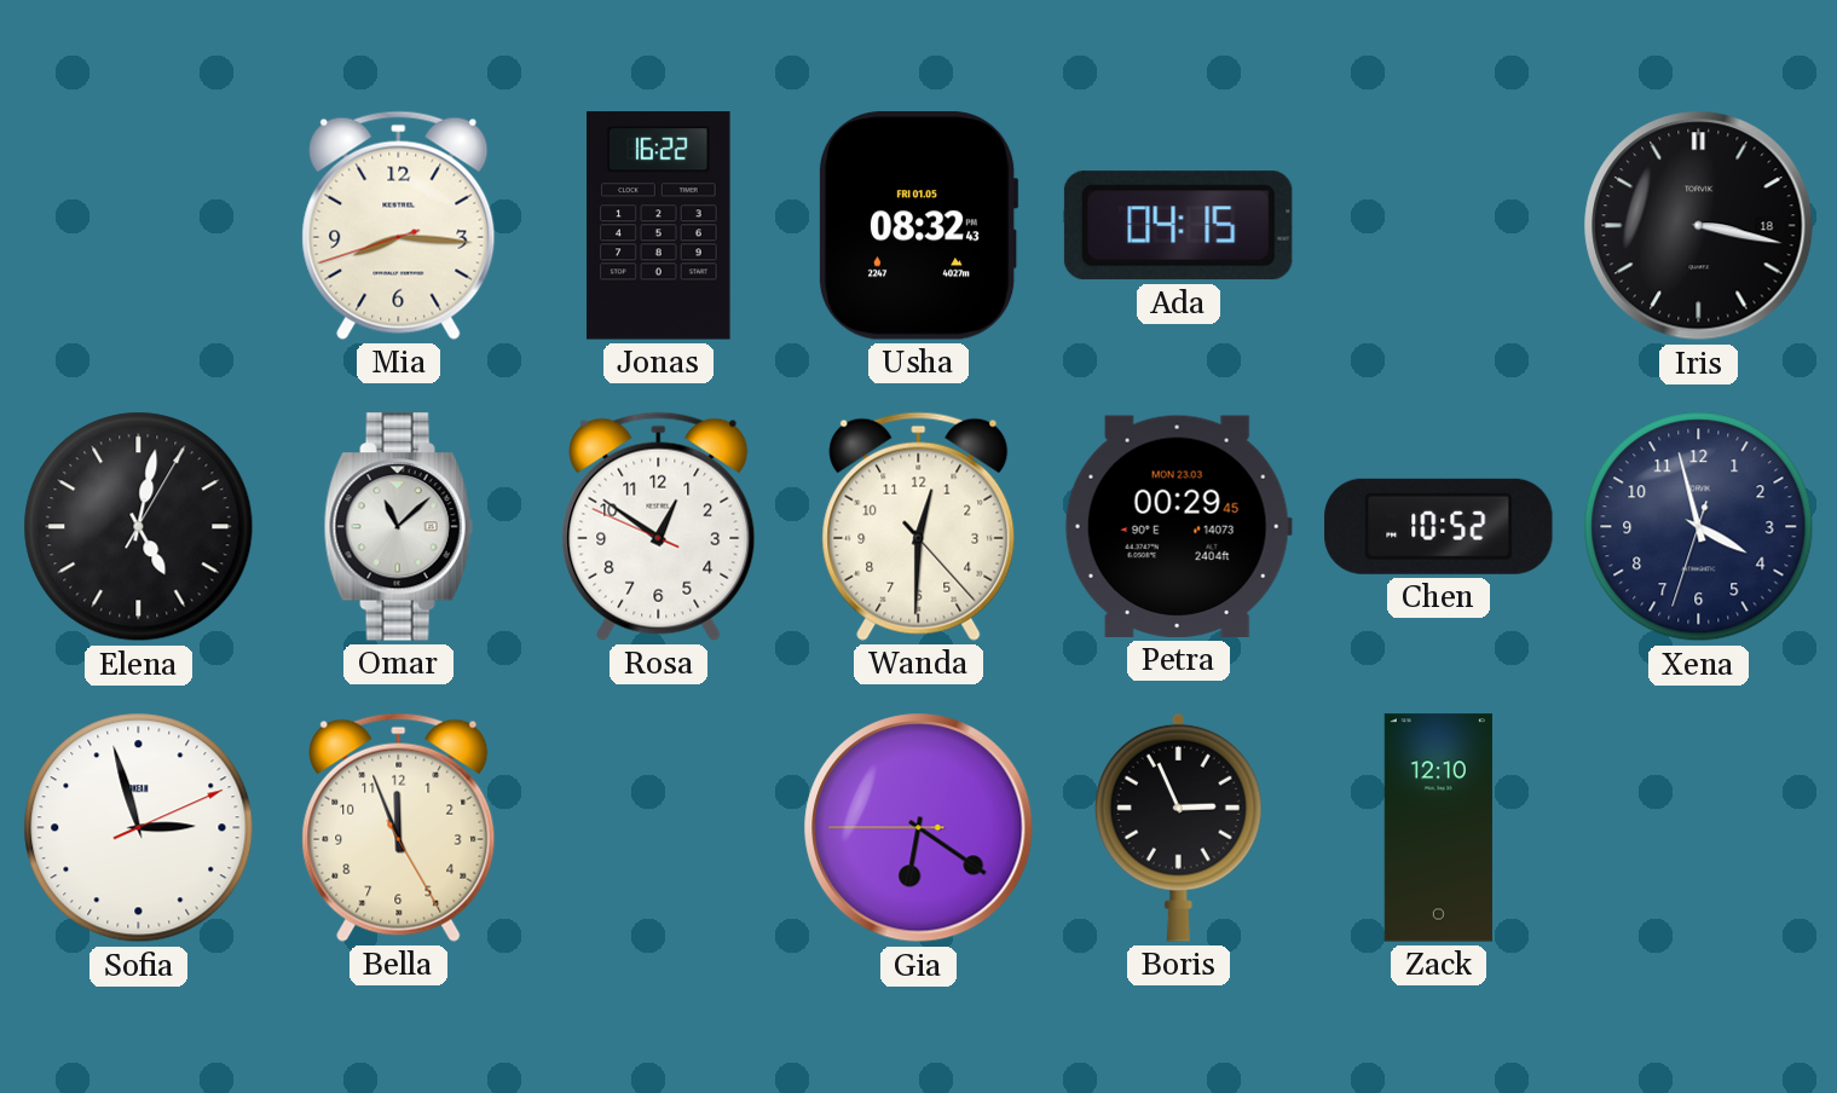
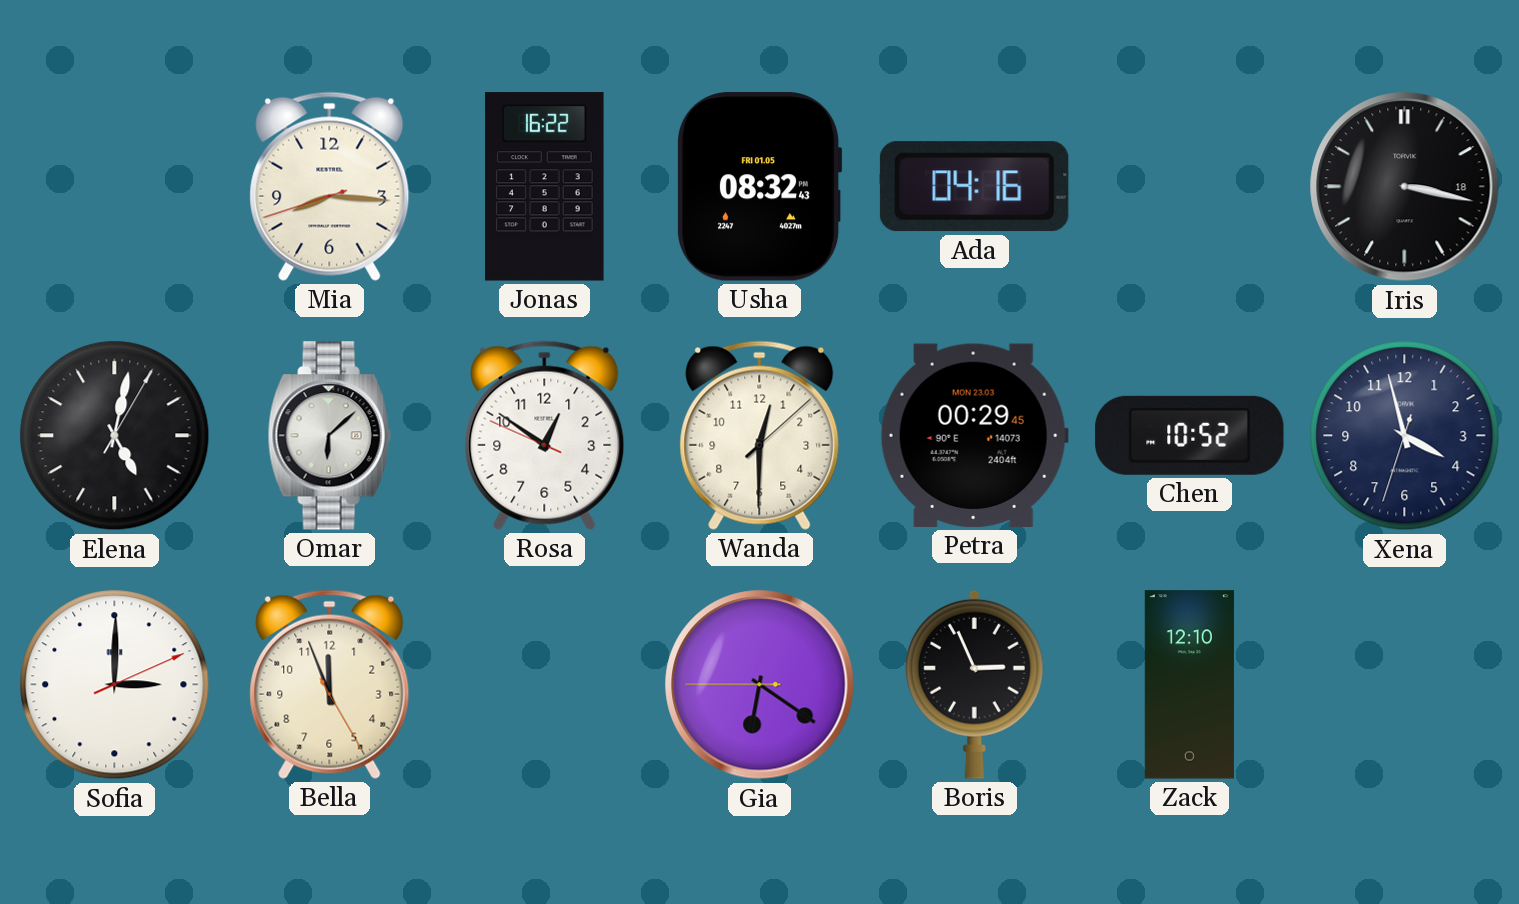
Ada: 04:15 -> 04:16 (974, 187)
Omar: 11:08 -> 6:08 (329, 436)
Wanda: 12:30:23 -> 12:30:08 (760, 435)
Sofia: 2:57 -> 3:00 (115, 685)
